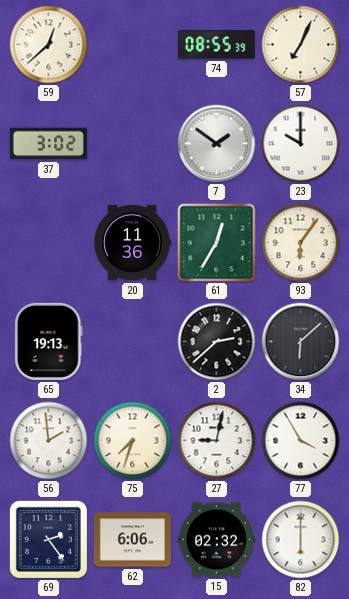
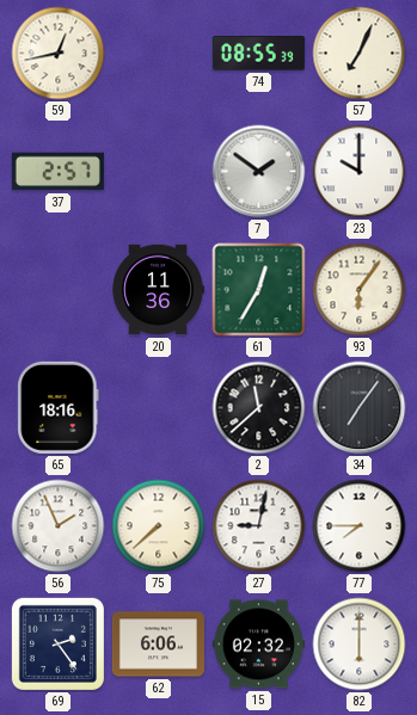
59: 12:38 -> 12:43 (59, 54)
37: 3:02 -> 2:57 (57, 172)
65: 19:13 -> 18:16 (59, 407)
2: 2:38 -> 11:38 (259, 408)
34: 6:08 -> 7:06 (360, 408)
56: 1:59 -> 1:56 (59, 526)
75: 7:33 -> 7:38 (159, 526)
77: 3:55 -> 7:45 (360, 526)
